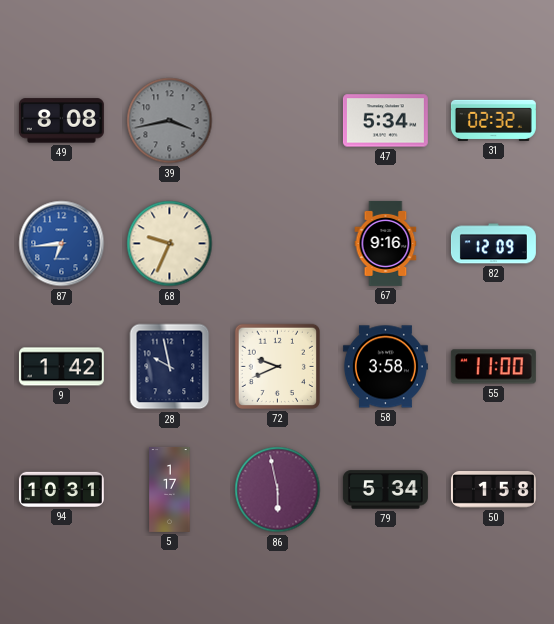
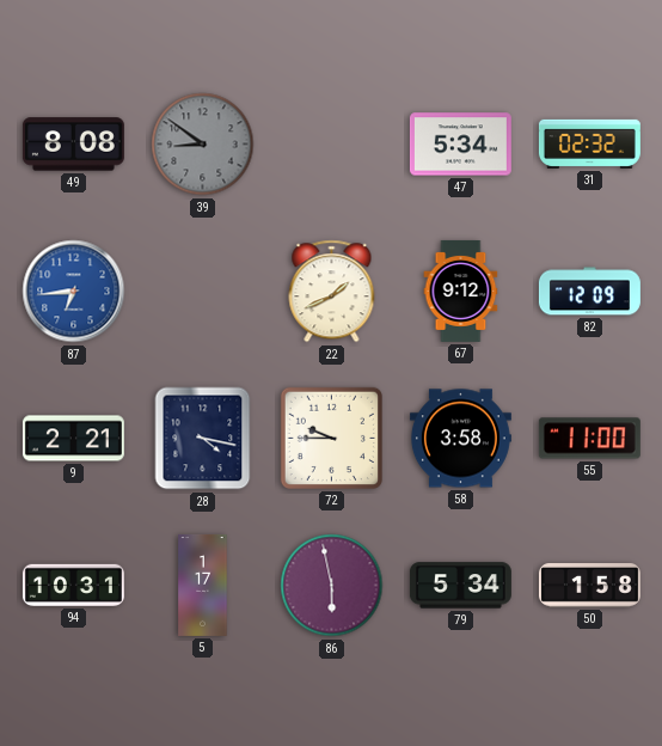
39: 3:43 -> 8:51 (203, 145)
68: 9:34 -> none (170, 244)
22: none -> 1:41 (332, 292)
67: 9:16 -> 9:12 (461, 291)
9: 1:42 -> 2:21 (73, 439)
28: 9:58 -> 4:17 (203, 439)
72: 9:41 -> 9:45 (331, 438)
